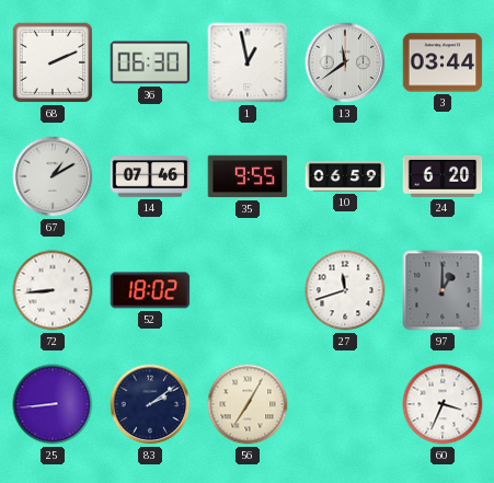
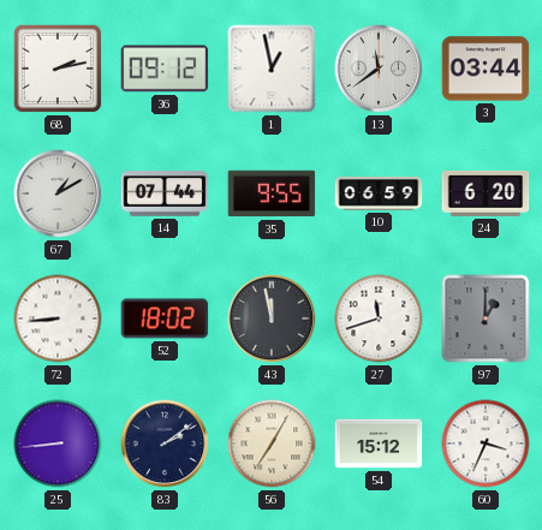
68: 2:11 -> 2:13 (58, 69)
36: 06:30 -> 09:12 (165, 69)
14: 07:46 -> 07:44 (165, 193)
43: none -> 11:58 (272, 318)
54: none -> 15:12 (379, 443)
